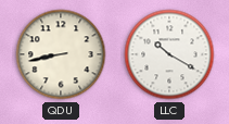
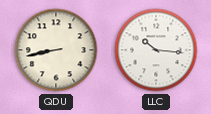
LLC: 10:20 -> 10:16 (156, 50)
